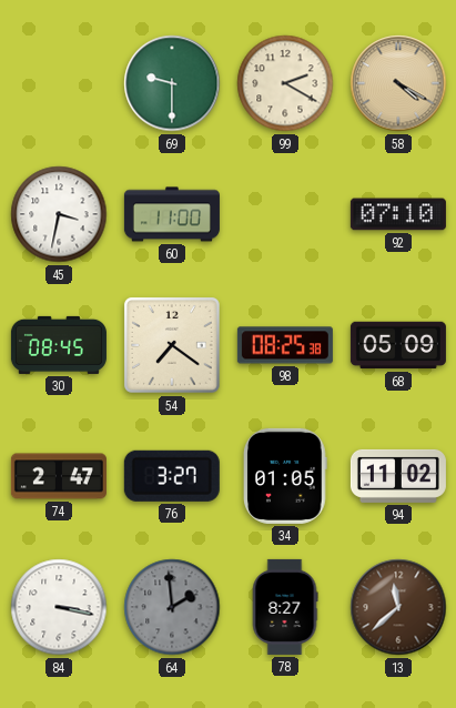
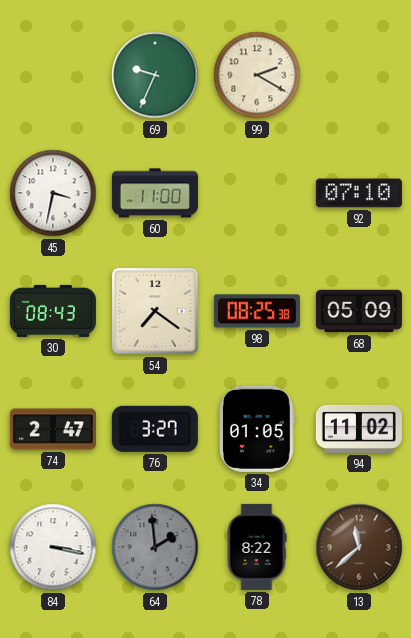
69: 9:30 -> 9:34 (155, 75)
58: 4:20 -> none (398, 83)
30: 08:45 -> 08:43 (53, 311)
78: 8:27 -> 8:22 (257, 547)
